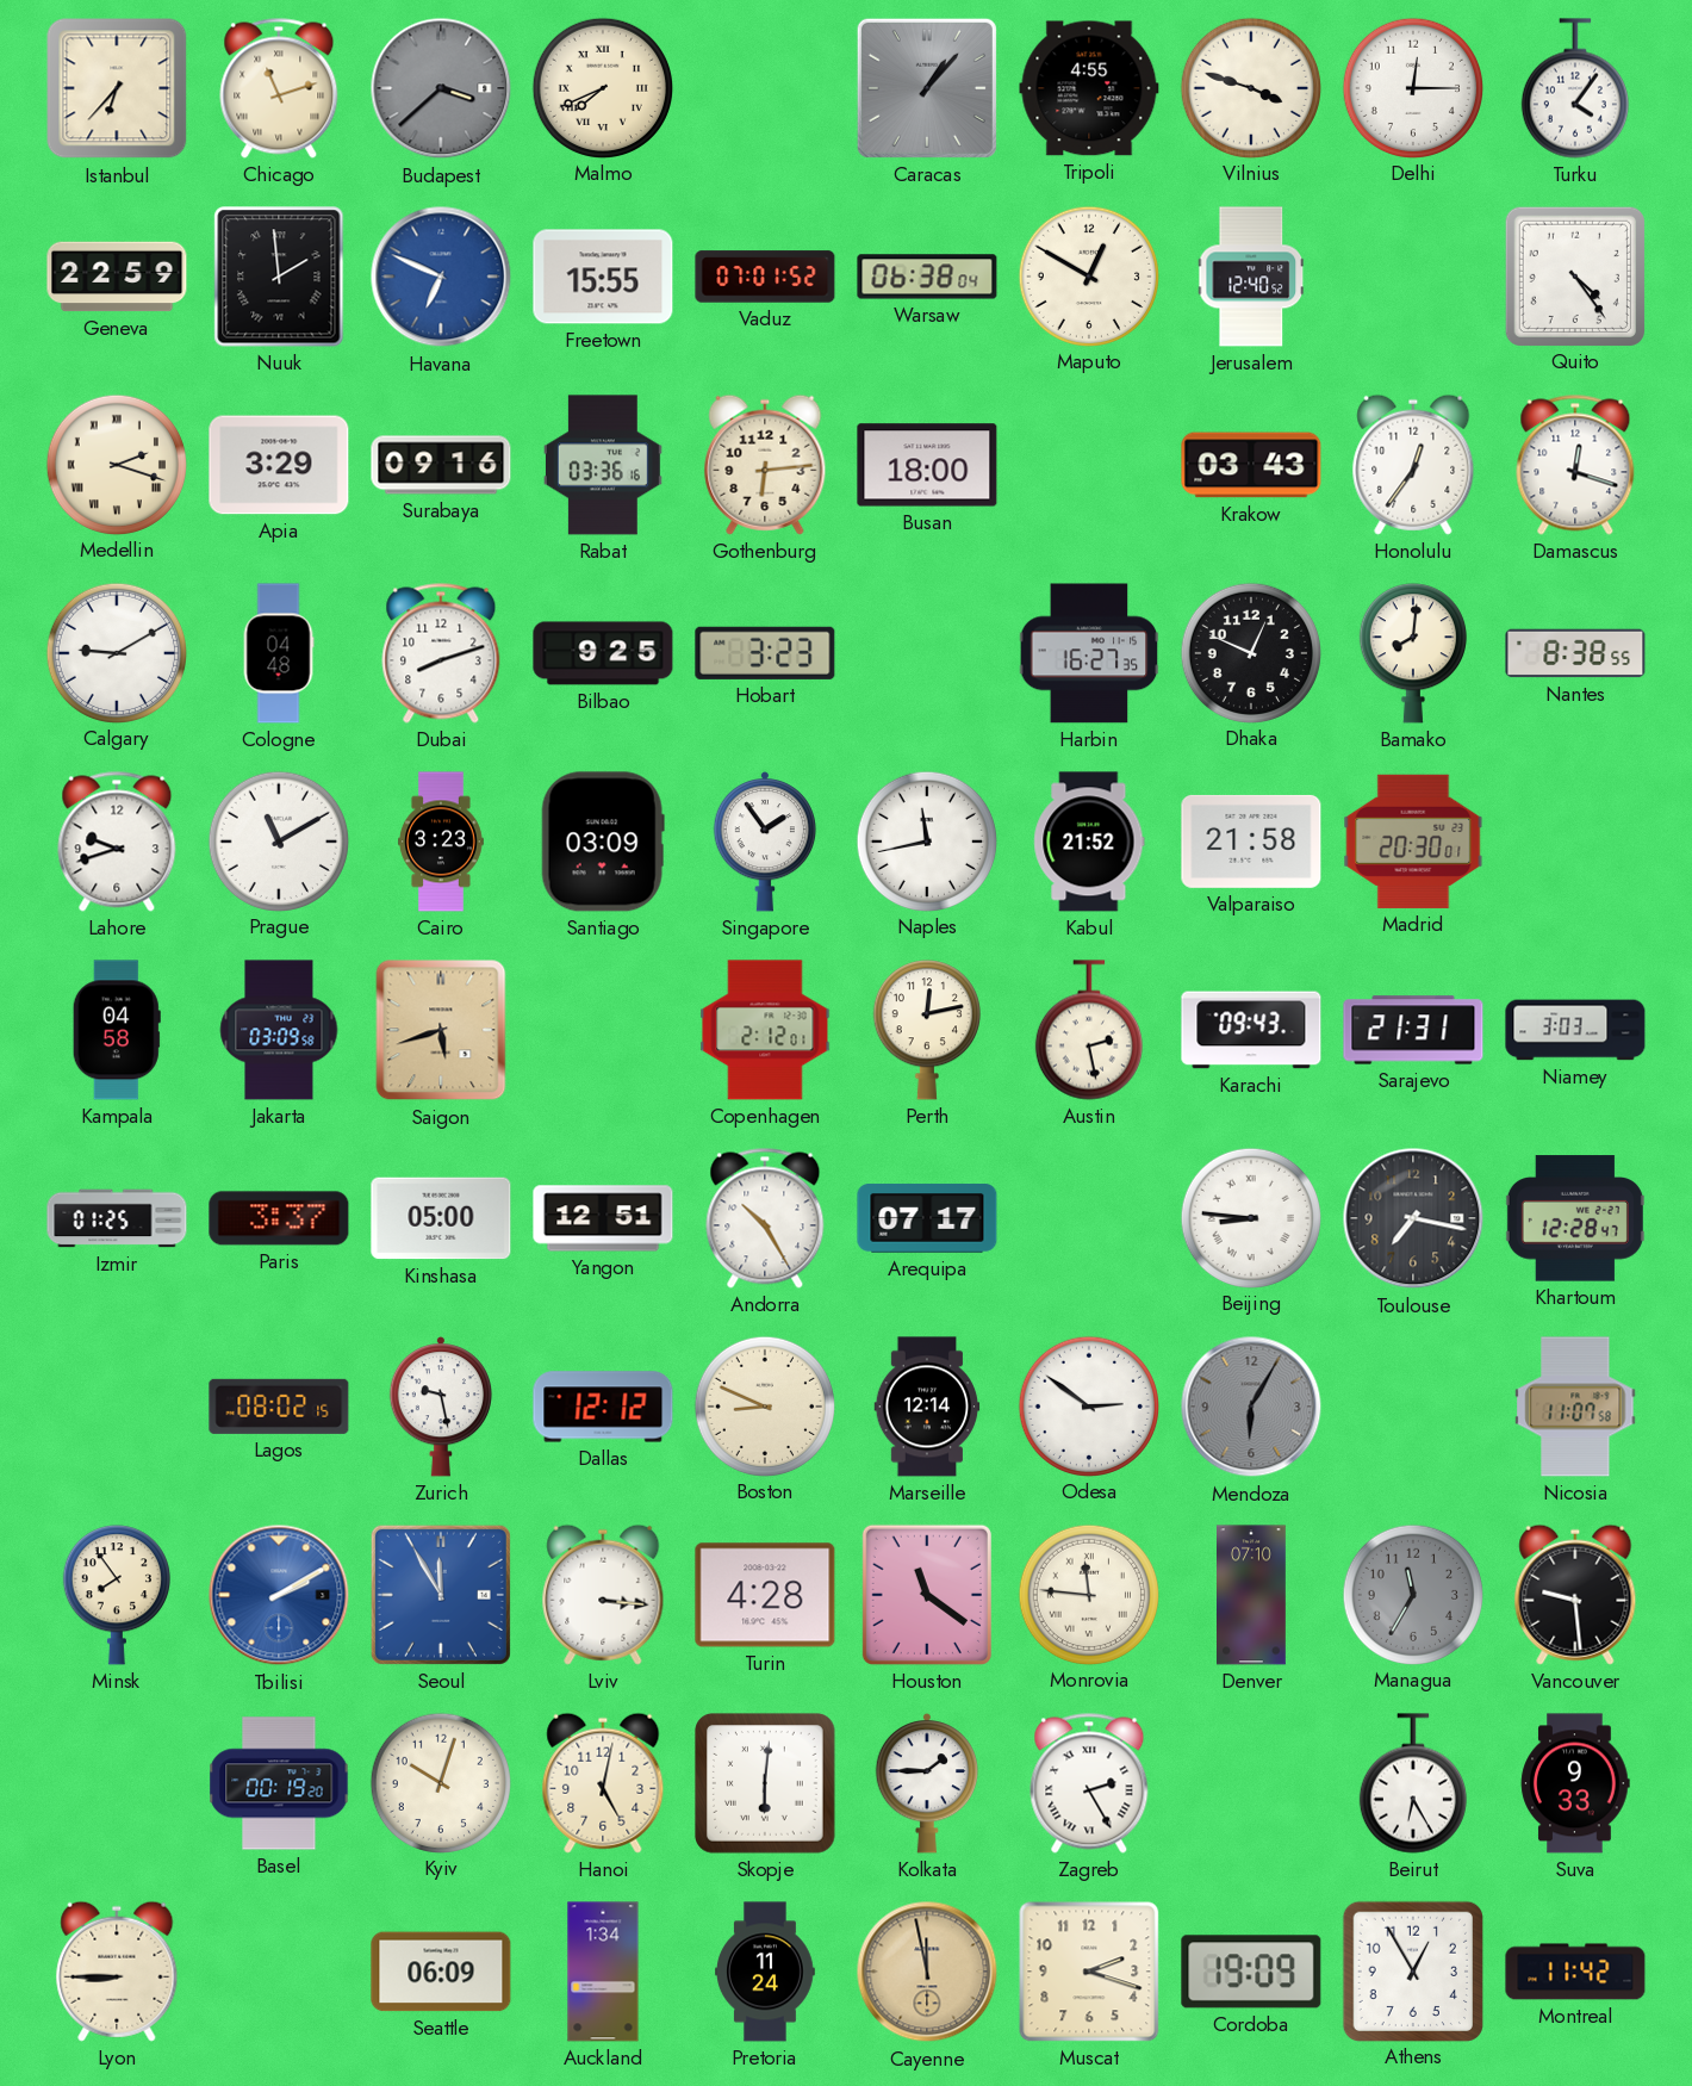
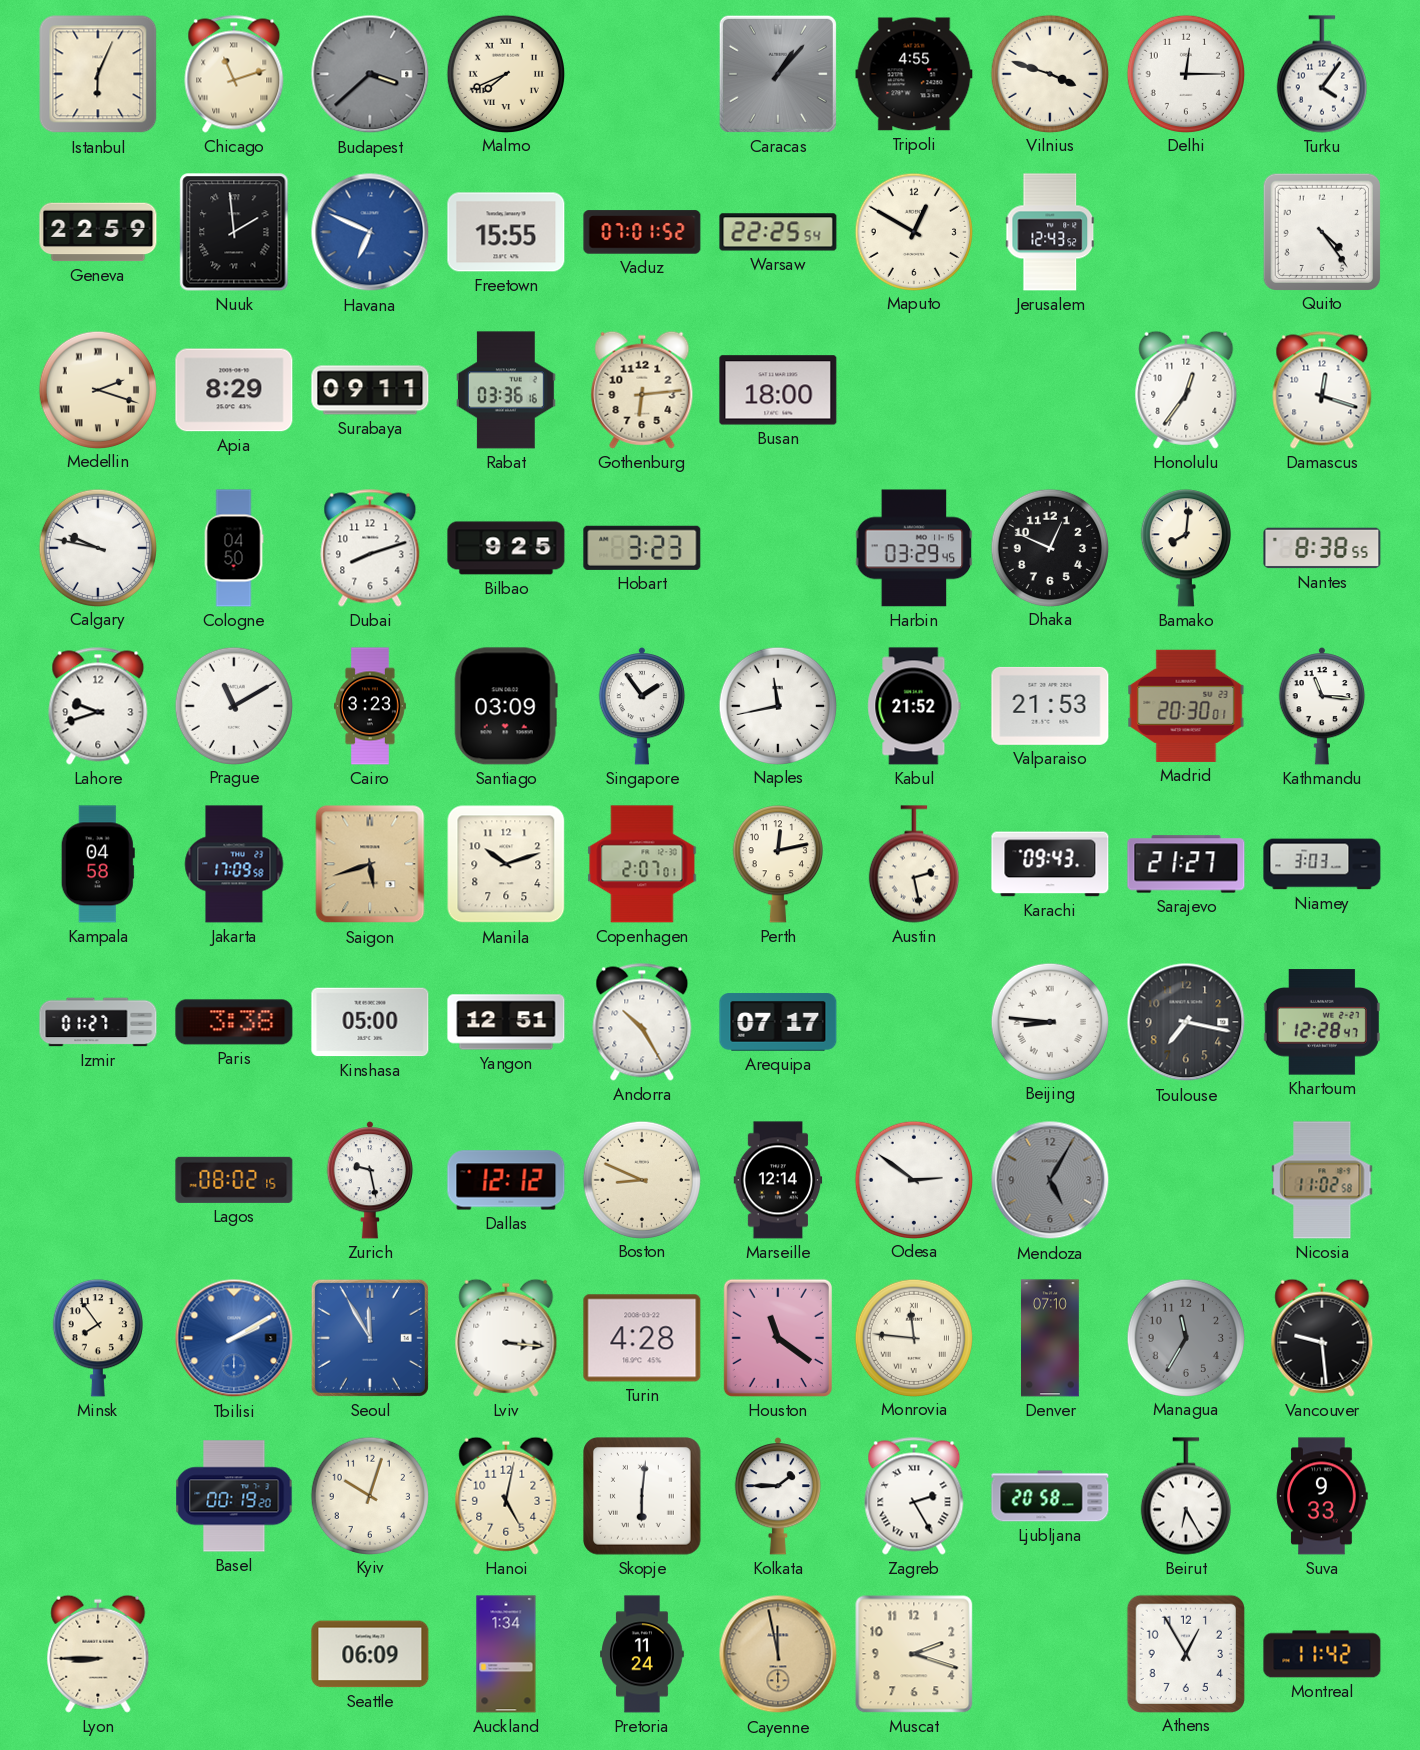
Istanbul: 6:37 -> 6:04 (98, 74)
Warsaw: 06:38 -> 22:25 (778, 232)
Jerusalem: 12:40 -> 12:43 (1050, 232)
Apia: 3:29 -> 8:29 (234, 390)
Surabaya: 09:16 -> 09:11 (370, 390)
Krakow: 03:43 -> none (1251, 465)
Calgary: 9:10 -> 9:47 (97, 547)
Cologne: 04:48 -> 04:50 (234, 548)
Harbin: 16:27 -> 03:29 (914, 548)
Valparaiso: 21:58 -> 21:53 (1050, 706)
Kathmandu: none -> 11:16 (1322, 707)
Jakarta: 03:09 -> 17:09 (234, 864)
Manila: none -> 10:12 (506, 864)
Copenhagen: 2:12 -> 2:07 (642, 864)
Sarajevo: 21:31 -> 21:27 (1186, 864)
Izmir: 01:25 -> 01:27 (98, 1022)
Paris: 3:37 -> 3:38 (234, 1022)
Mendoza: 6:05 -> 5:05 (1050, 1180)
Nicosia: 11:07 -> 11:02 (1322, 1180)
Ljubljana: none -> 20:58 (1050, 1496)
Cordoba: 19:09 -> none (1251, 1972)
